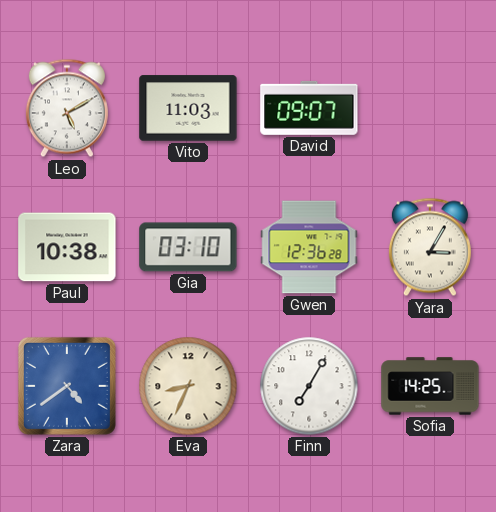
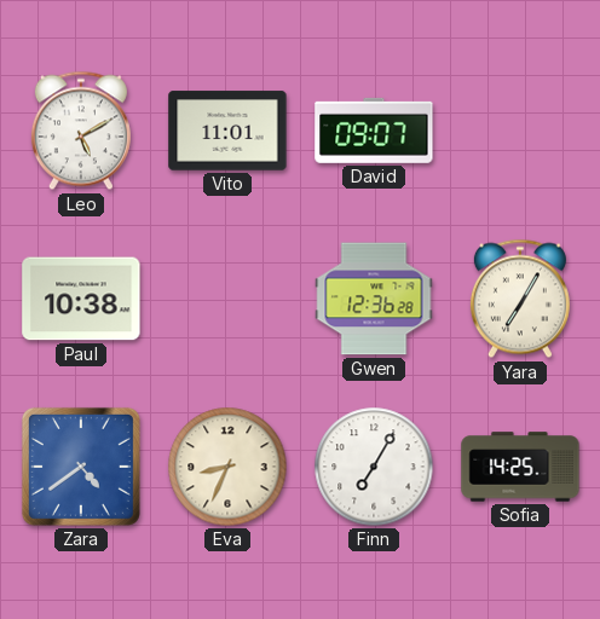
Vito: 11:03 -> 11:01 (227, 131)
Gia: 03:10 -> none (188, 247)
Yara: 3:05 -> 7:05 (520, 299)
